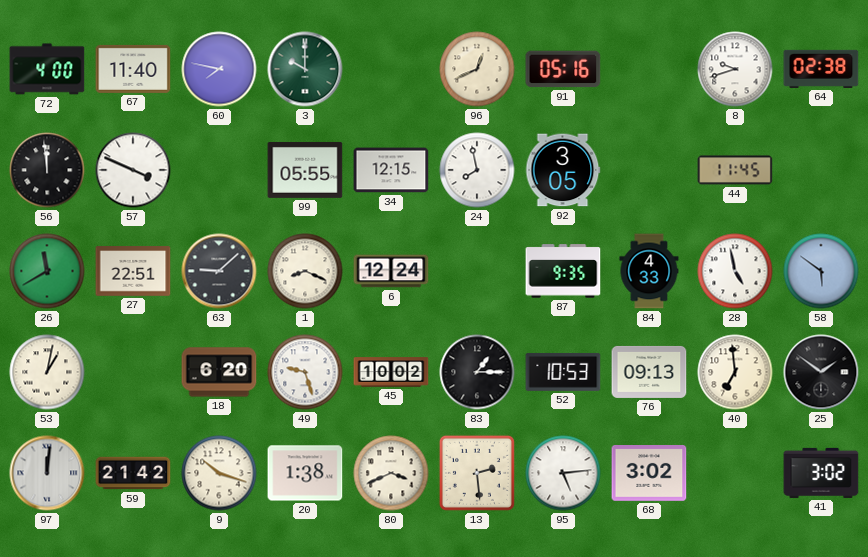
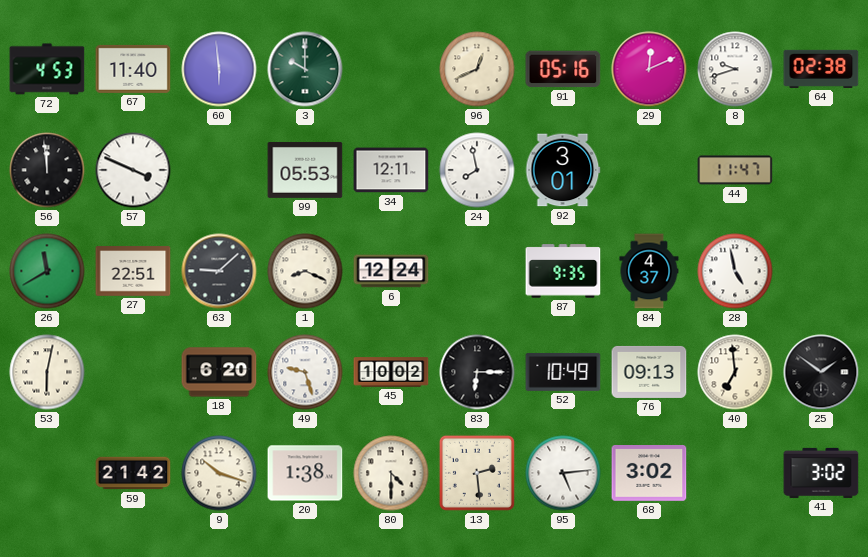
72: 4:00 -> 4:53 (47, 69)
60: 7:47 -> 5:59 (219, 69)
29: none -> 12:11 (649, 69)
99: 05:55 -> 05:53 (305, 170)
34: 12:15 -> 12:11 (391, 170)
92: 3:05 -> 3:01 (563, 170)
44: 11:45 -> 11:47 (735, 170)
84: 4:33 -> 4:37 (649, 271)
58: 5:51 -> none (821, 271)
53: 1:02 -> 6:02 (47, 372)
83: 1:15 -> 6:15 (477, 372)
52: 10:53 -> 10:49 (563, 372)
97: 12:01 -> none (47, 473)
80: 3:41 -> 4:30 (391, 473)
